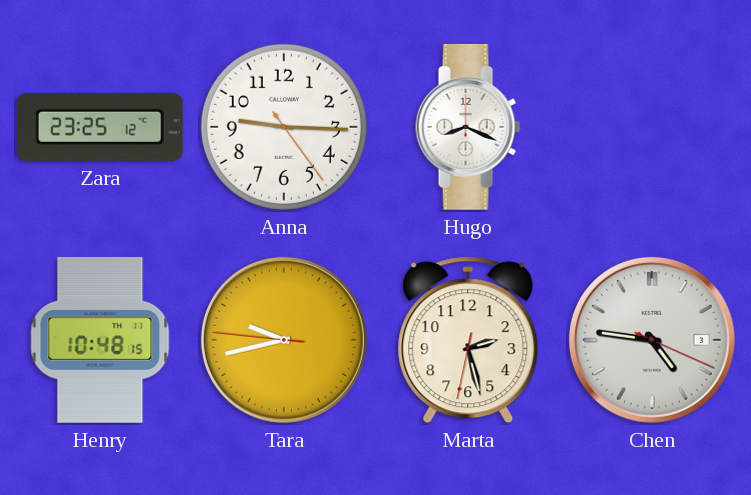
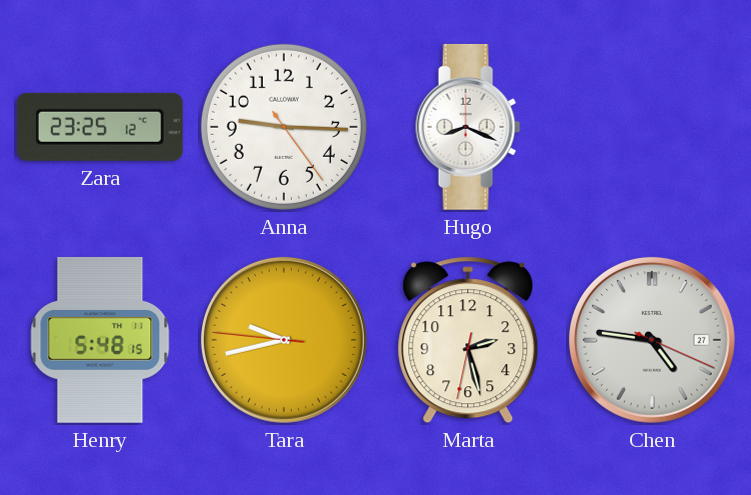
Henry: 10:48 -> 5:48 (100, 340)
Chen date: 3 -> 27 (652, 340)
